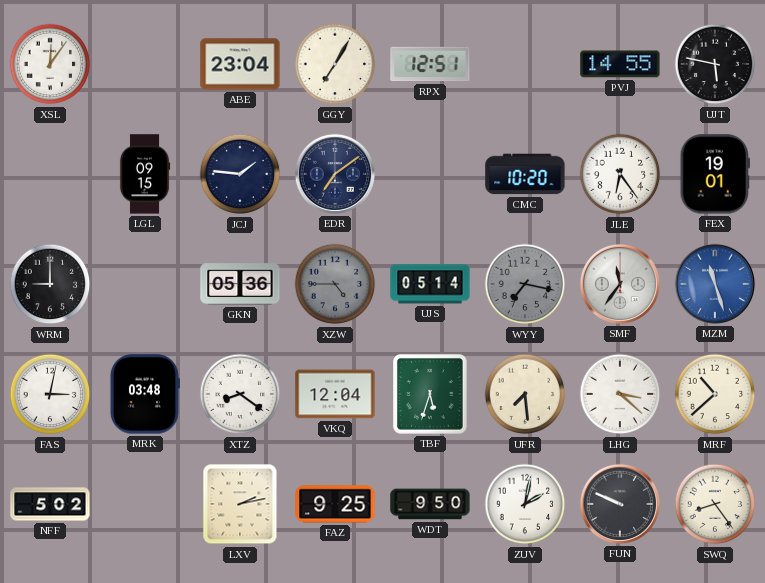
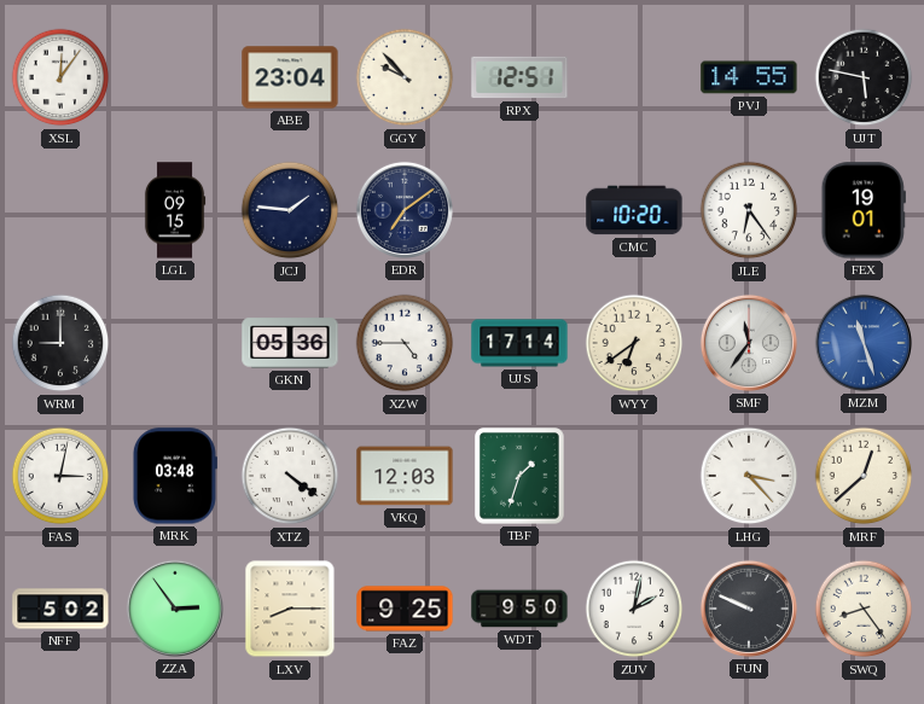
GGY: 7:05 -> 9:53 (405, 77)
XZW dial: grey -> white (405, 343)
UJS: 05:14 -> 17:14 (519, 343)
WYY: 7:17 -> 6:39 (634, 343)
WYY dial: grey -> cream (634, 343)
XTZ: 8:21 -> 4:21 (290, 476)
VKQ: 12:04 -> 12:03 (405, 476)
TBF: 5:33 -> 1:33 (519, 476)
UFR: 7:29 -> none (525, 394)
LHG: 3:22 -> 3:23 (749, 476)
MRF: 10:38 -> 12:38 (864, 476)
ZZA: none -> 2:54 (175, 609)
LXV: 2:13 -> 8:15 (290, 609)
